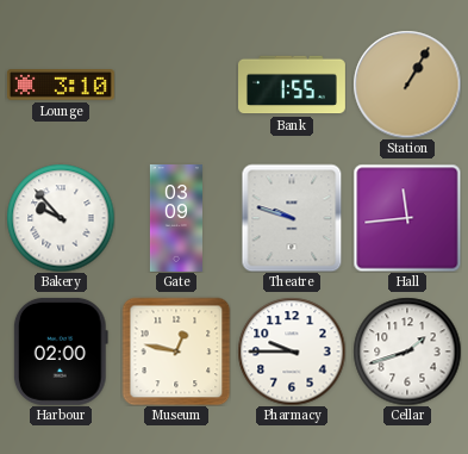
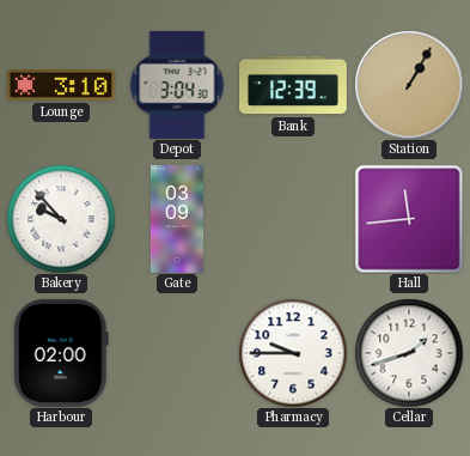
Depot: none -> 3:04 (177, 85)
Bank: 1:55 -> 12:39 (294, 85)
Theatre: 9:48 -> none (292, 218)
Museum: 12:47 -> none (176, 352)
